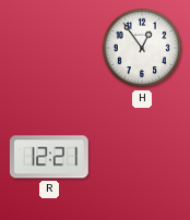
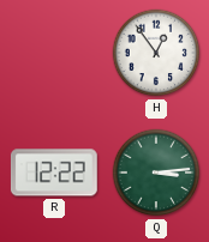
R: 12:21 -> 12:22 (54, 173)
Q: none -> 3:14 (156, 173)
